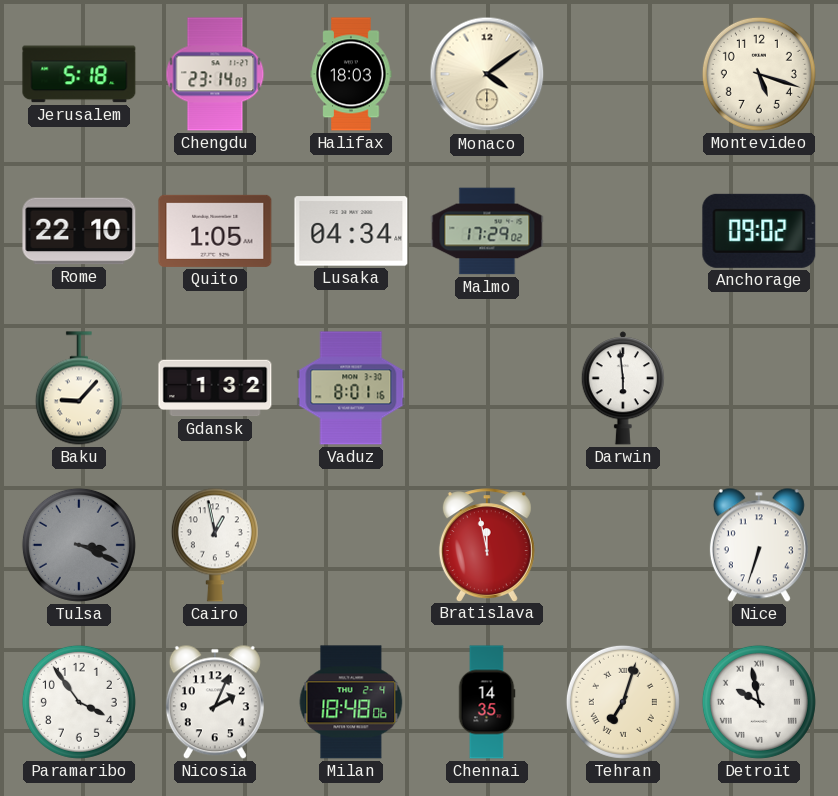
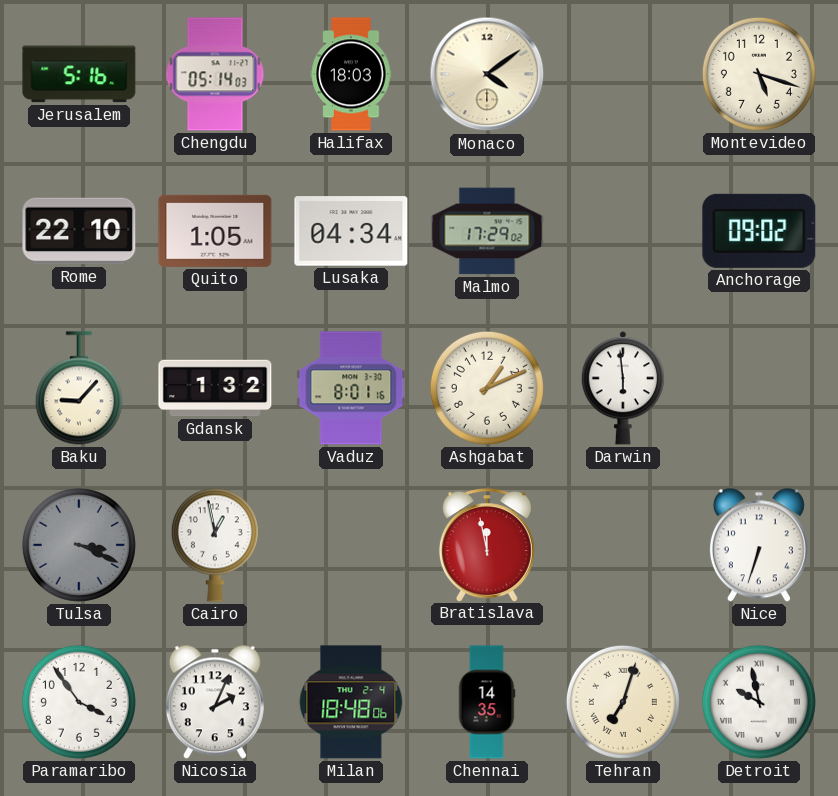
Jerusalem: 5:18 -> 5:16 (79, 74)
Chengdu: 23:14 -> 05:14 (215, 74)
Ashgabat: none -> 1:11 (487, 388)
